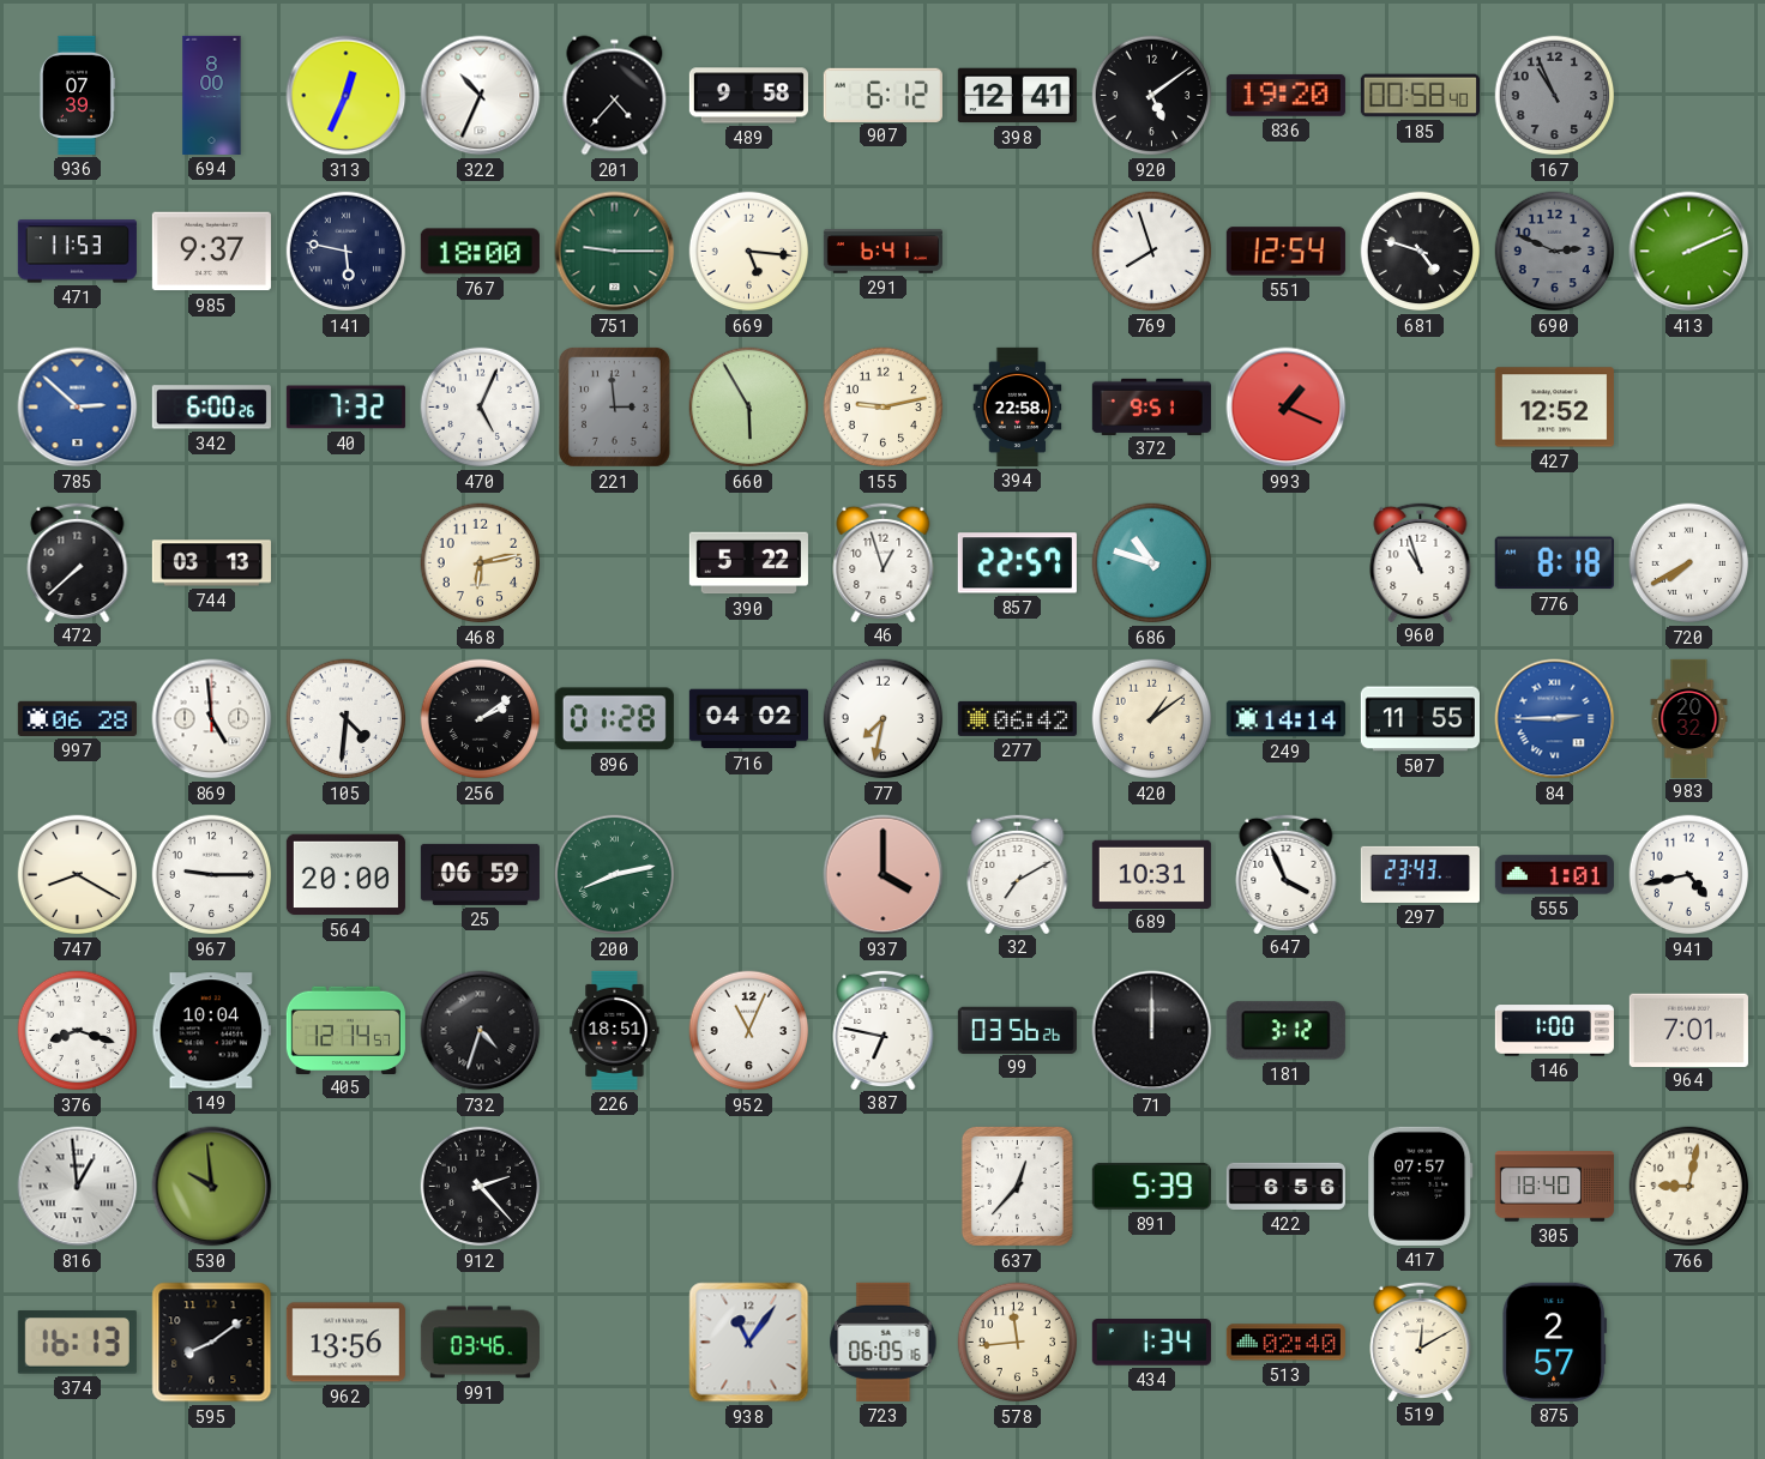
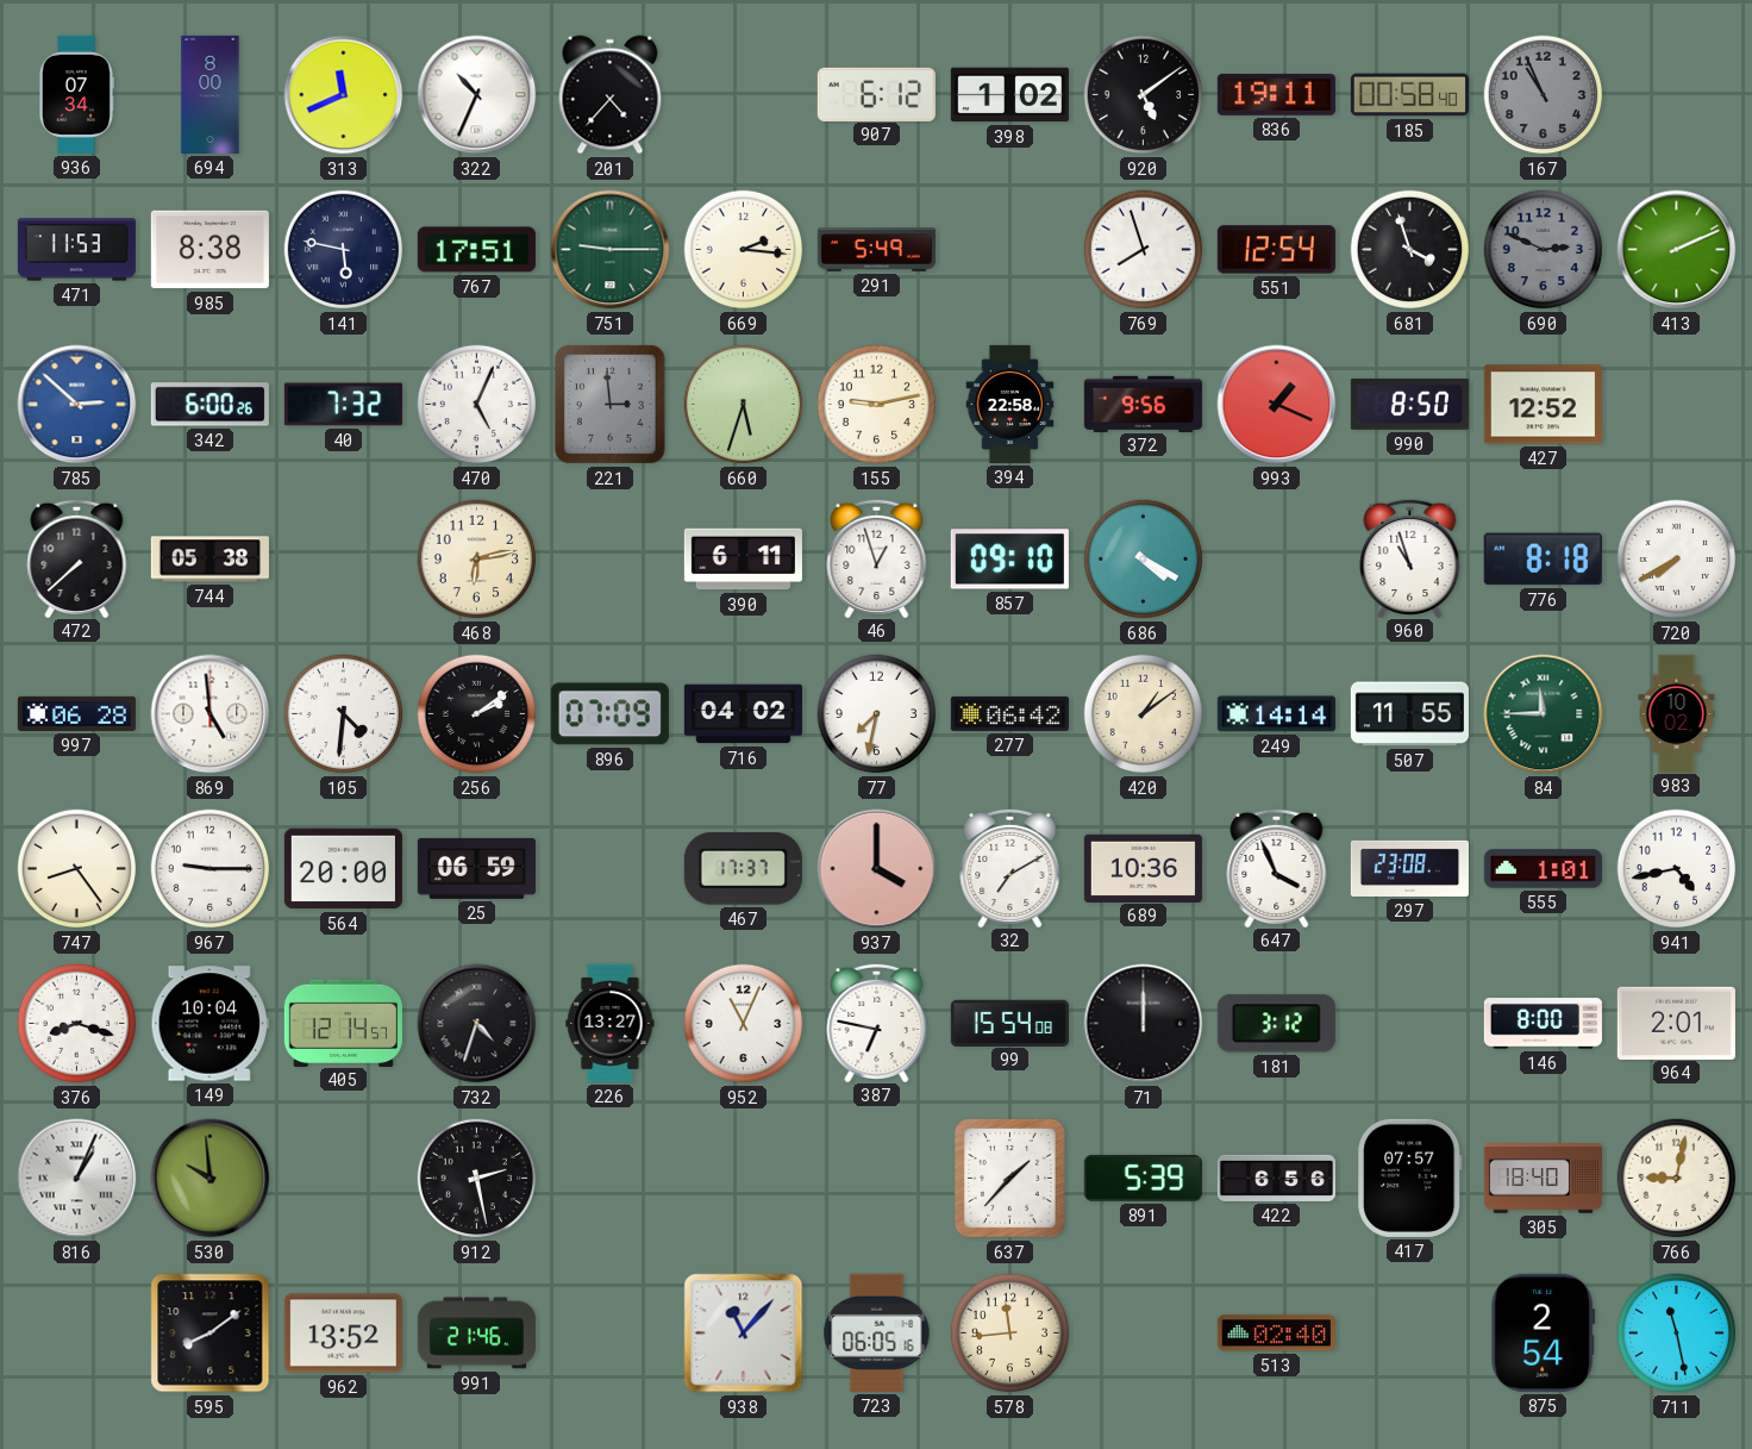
936: 07:39 -> 07:34 (76, 94)
313: 12:34 -> 11:41 (344, 95)
489: 9:58 -> none (748, 96)
398: 12:41 -> 1:02 (1009, 95)
836: 19:20 -> 19:11 (1276, 94)
985: 9:37 -> 8:38 (209, 250)
767: 18:00 -> 17:51 (476, 250)
669: 5:16 -> 2:16 (744, 250)
291: 6:41 -> 5:49 (876, 250)
681: 4:48 -> 3:57 (1410, 250)
660: 5:55 -> 5:33 (744, 405)
372: 9:51 -> 9:56 (1143, 404)
990: none -> 8:50 (1409, 404)
744: 03:13 -> 05:38 (209, 560)
390: 5:22 -> 6:11 (743, 560)
857: 22:57 -> 09:10 (1009, 560)
686: 10:48 -> 4:20 (1144, 560)
896: 01:28 -> 07:09 (609, 714)
84: 2:45 -> 11:45 (1544, 714)
84 dial: blue -> green (1544, 714)
983: 20:32 -> 10:02 (1677, 713)
747: 8:20 -> 8:24 (77, 869)
200: 8:13 -> none (615, 875)
467: none -> 17:37 (743, 869)
689: 10:31 -> 10:36 (1143, 868)
297: 23:43 -> 23:08 (1409, 868)
226: 18:51 -> 13:27 (611, 1023)
99: 03:56 -> 15:54 (1009, 1023)
146: 1:00 -> 8:00 (1543, 1024)
964: 7:01 -> 2:01 (1676, 1023)
816: 12:59 -> 1:04 (77, 1179)
912: 2:23 -> 2:28 (477, 1179)
637: 12:37 -> 1:37 (1009, 1178)
374: 16:13 -> none (77, 1343)
962: 13:56 -> 13:52 (343, 1334)
991: 03:46 -> 21:46 (476, 1334)
938: 11:06 -> 11:07 (744, 1334)
434: 1:34 -> none (1151, 1343)
519: 12:10 -> none (1421, 1340)
875: 2:57 -> 2:54 (1544, 1332)
711: none -> 11:28 (1677, 1334)
